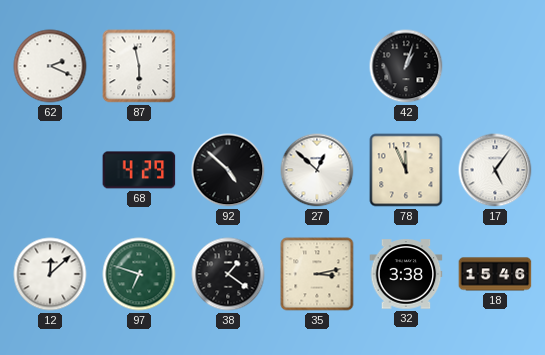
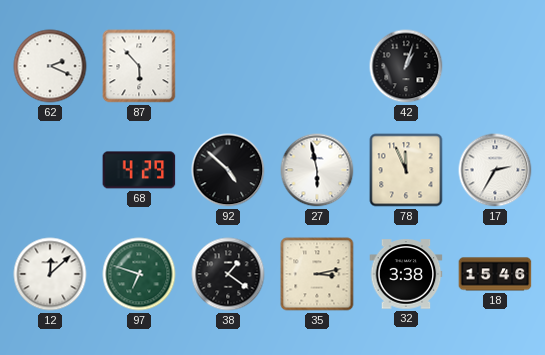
87: 5:58 -> 5:53 (139, 66)
27: 12:52 -> 5:58 (317, 170)
17: 5:06 -> 2:35 (495, 170)
